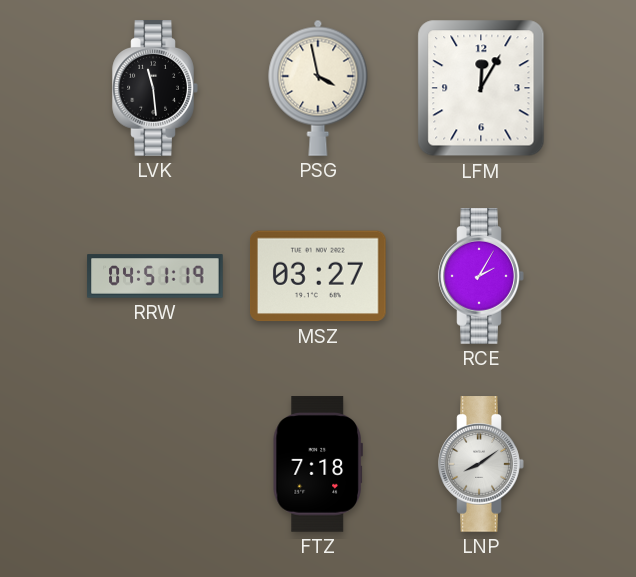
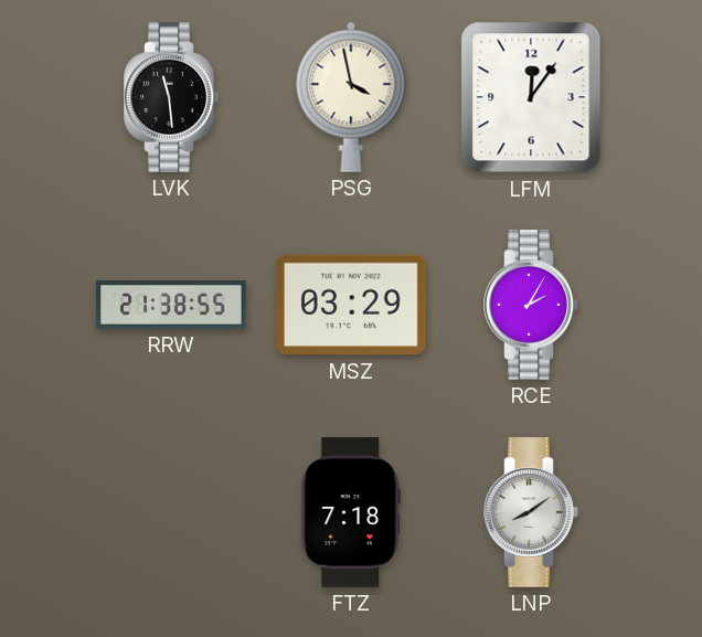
LFM: 12:05 -> 12:06 (531, 97)
RRW: 04:51 -> 21:38 (171, 305)
MSZ: 03:27 -> 03:29 (352, 305)
